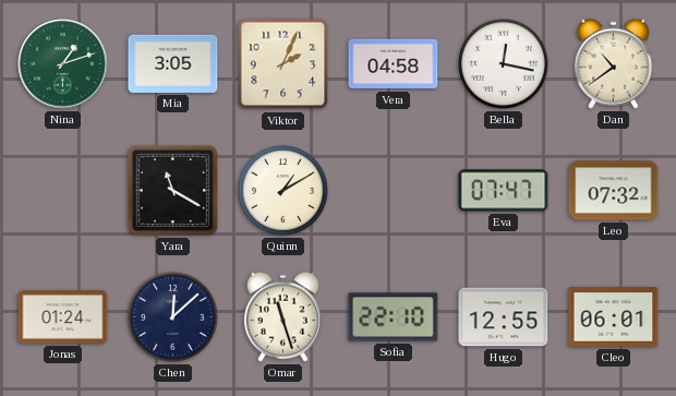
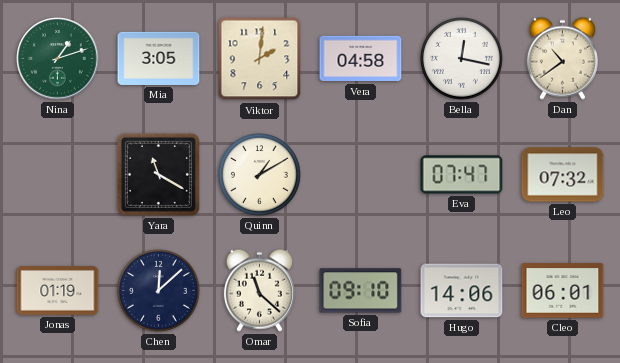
Viktor: 2:04 -> 2:01 (260, 59)
Jonas: 01:24 -> 01:19 (58, 291)
Omar: 11:27 -> 11:22 (259, 290)
Sofia: 22:10 -> 09:10 (361, 291)
Hugo: 12:55 -> 14:06 (462, 291)
